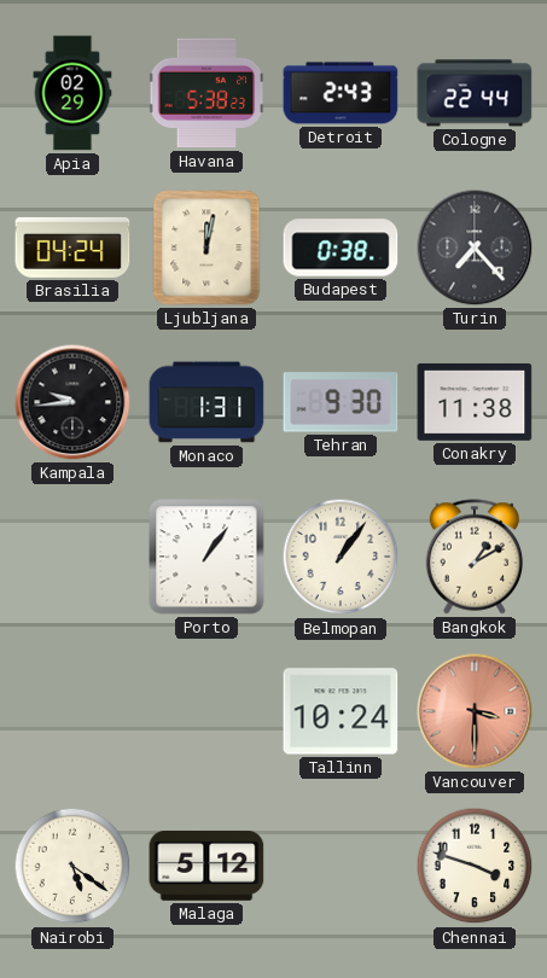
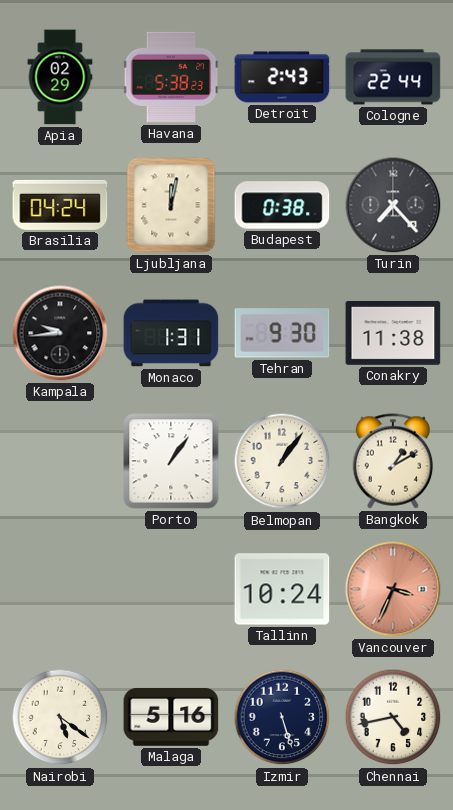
Vancouver: 3:30 -> 3:34 (393, 589)
Malaga: 5:12 -> 5:16 (171, 717)
Izmir: none -> 5:27 (282, 717)
Chennai: 3:48 -> 4:43 (393, 717)
